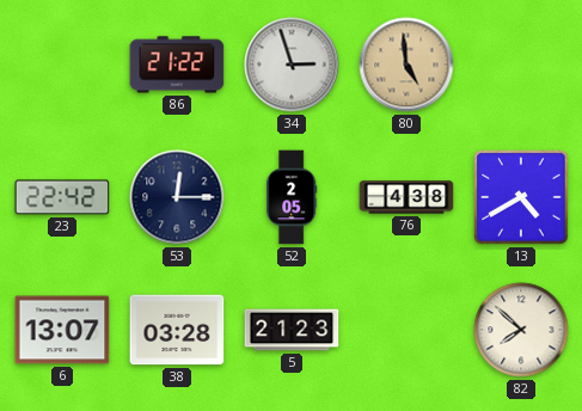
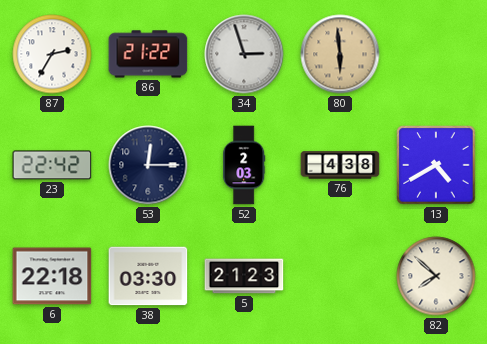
87: none -> 2:35 (52, 54)
80: 4:59 -> 5:59 (340, 54)
52: 2:05 -> 2:03 (244, 165)
6: 13:07 -> 22:18 (52, 276)
38: 03:28 -> 03:30 (148, 276)
